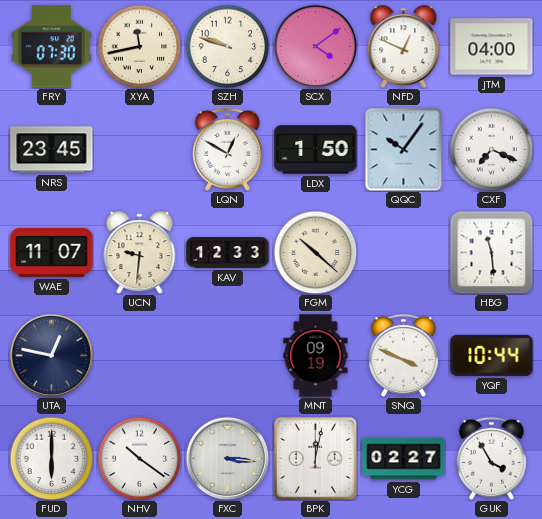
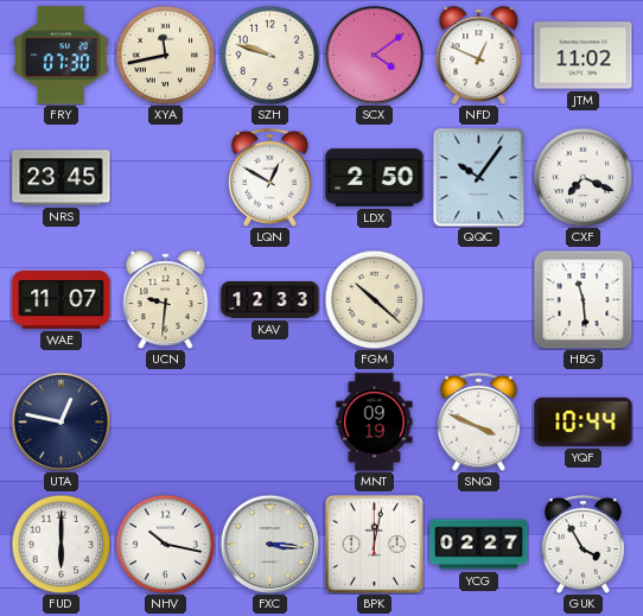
JTM: 04:00 -> 11:02 (584, 56)
LDX: 1:50 -> 2:50 (375, 178)
NHV: 10:21 -> 10:17 (165, 544)
